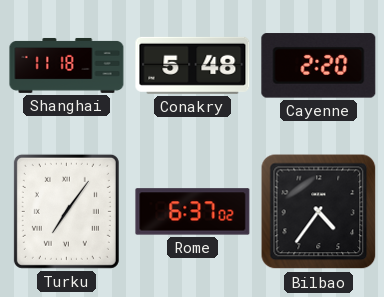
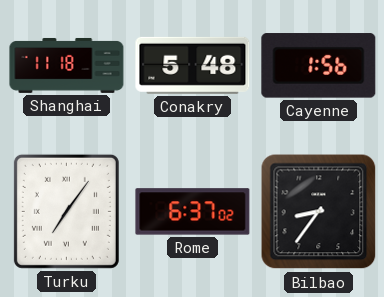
Cayenne: 2:20 -> 1:56 (319, 66)
Bilbao: 4:36 -> 8:36 (319, 212)
